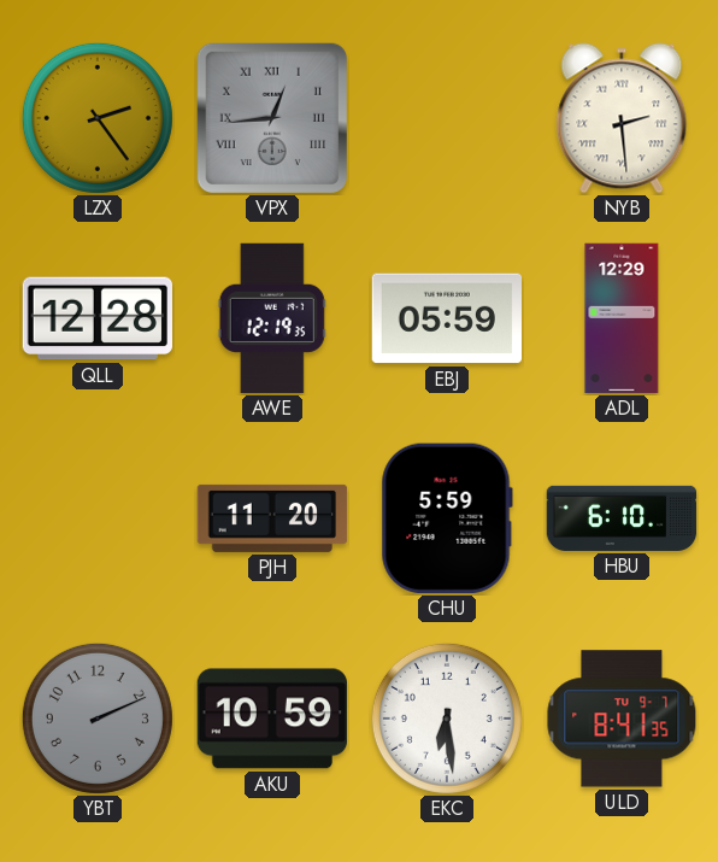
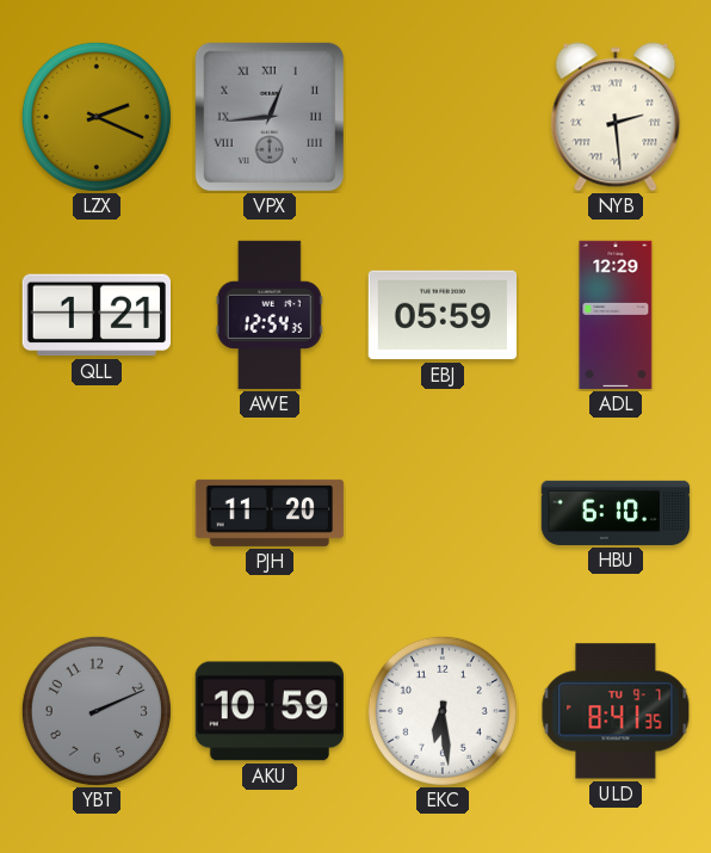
LZX: 2:24 -> 2:19 (97, 117)
QLL: 12:28 -> 1:21 (95, 315)
AWE: 12:19 -> 12:54 (270, 315)
CHU: 5:59 -> none (447, 518)
